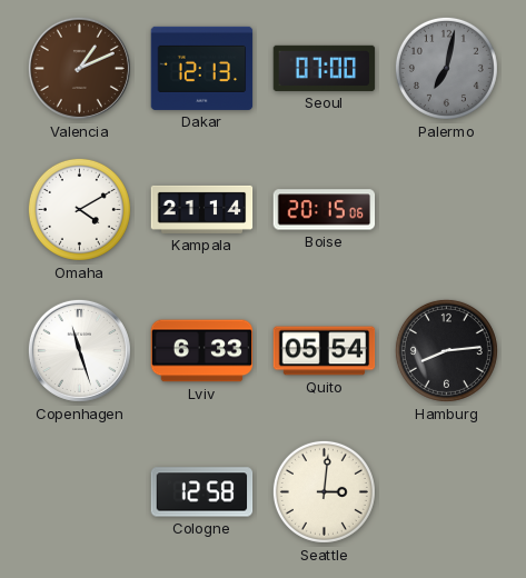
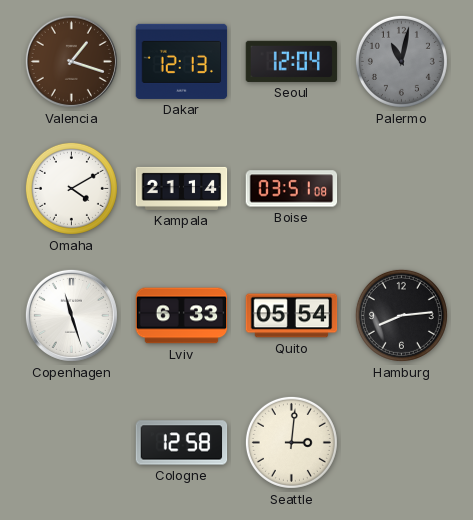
Valencia: 1:11 -> 1:18 (71, 61)
Seoul: 07:00 -> 12:04 (292, 61)
Palermo: 7:02 -> 11:02 (401, 61)
Boise: 20:15 -> 03:51 (292, 189)
